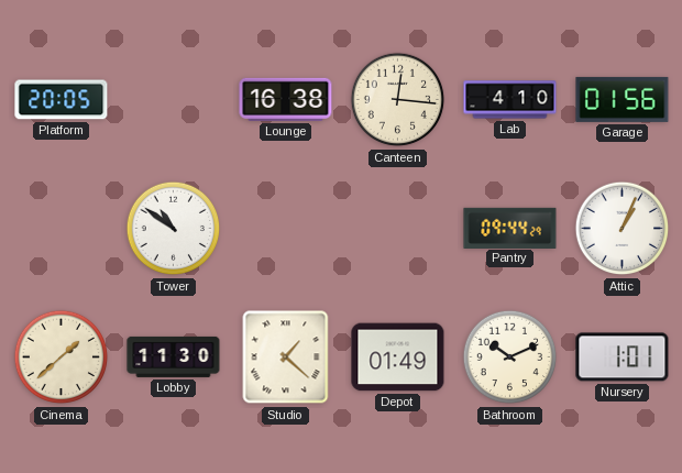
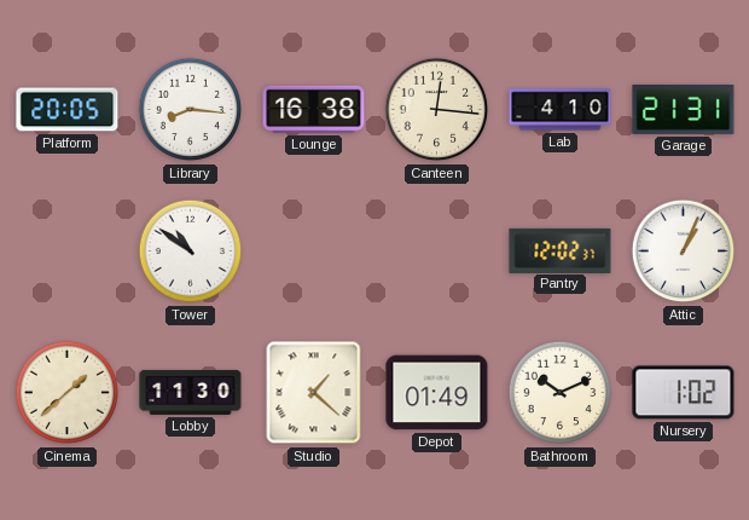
Library: none -> 8:16 (191, 110)
Garage: 01:56 -> 21:31 (684, 109)
Pantry: 09:44 -> 12:02 (561, 250)
Nursery: 1:01 -> 1:02 (684, 393)
